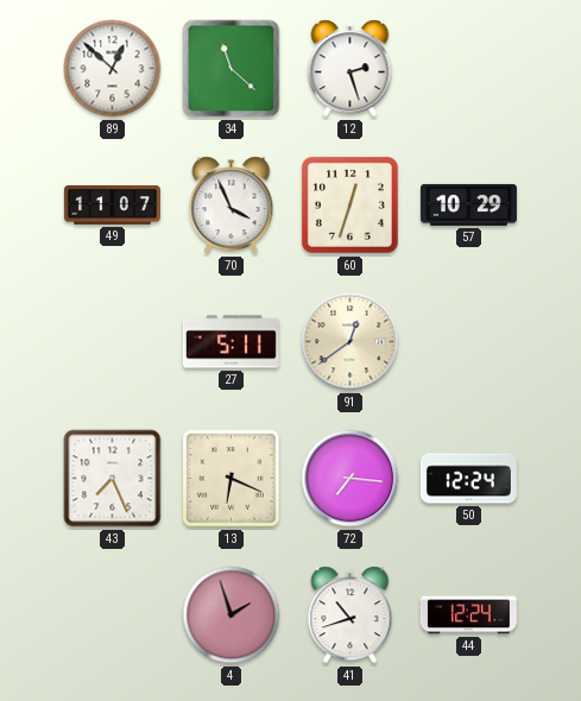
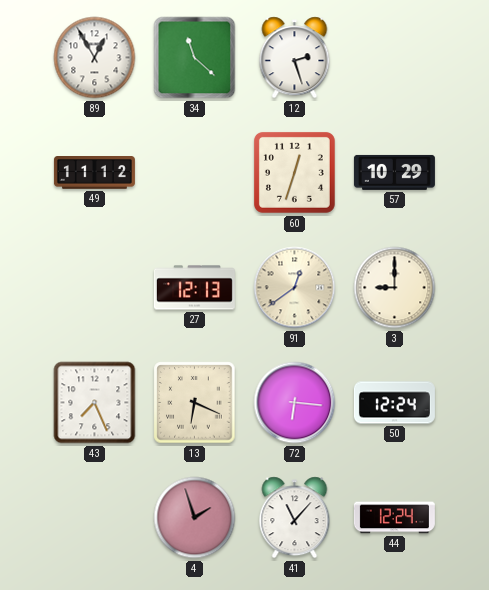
89: 12:52 -> 12:55 (95, 58)
49: 11:07 -> 11:12 (94, 173)
70: 3:56 -> none (232, 206)
27: 5:11 -> 12:13 (194, 288)
3: none -> 9:00 (395, 288)
72: 7:16 -> 6:16 (295, 403)
41: 10:42 -> 11:07 (295, 518)
